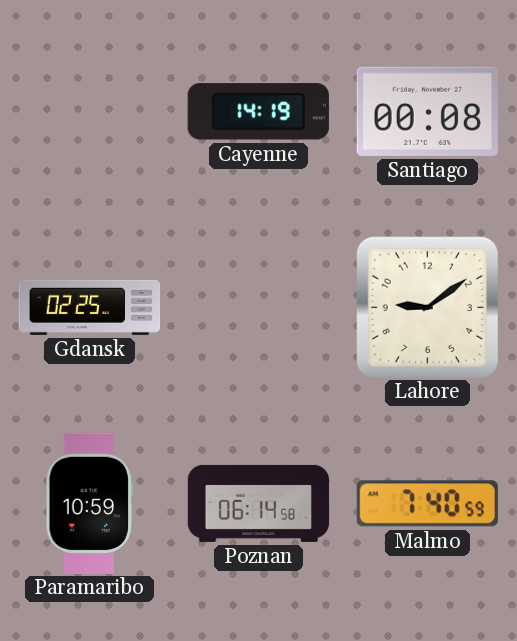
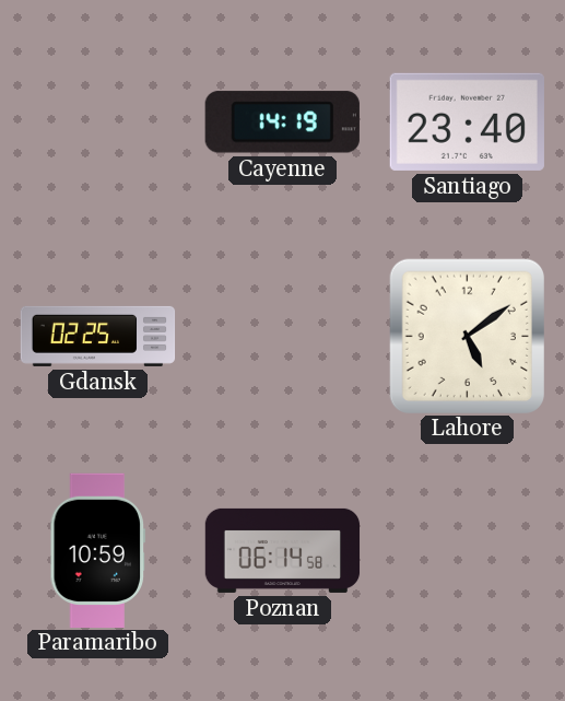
Santiago: 00:08 -> 23:40 (467, 121)
Lahore: 9:09 -> 5:09 (467, 336)
Malmo: 7:40 -> none (427, 504)
